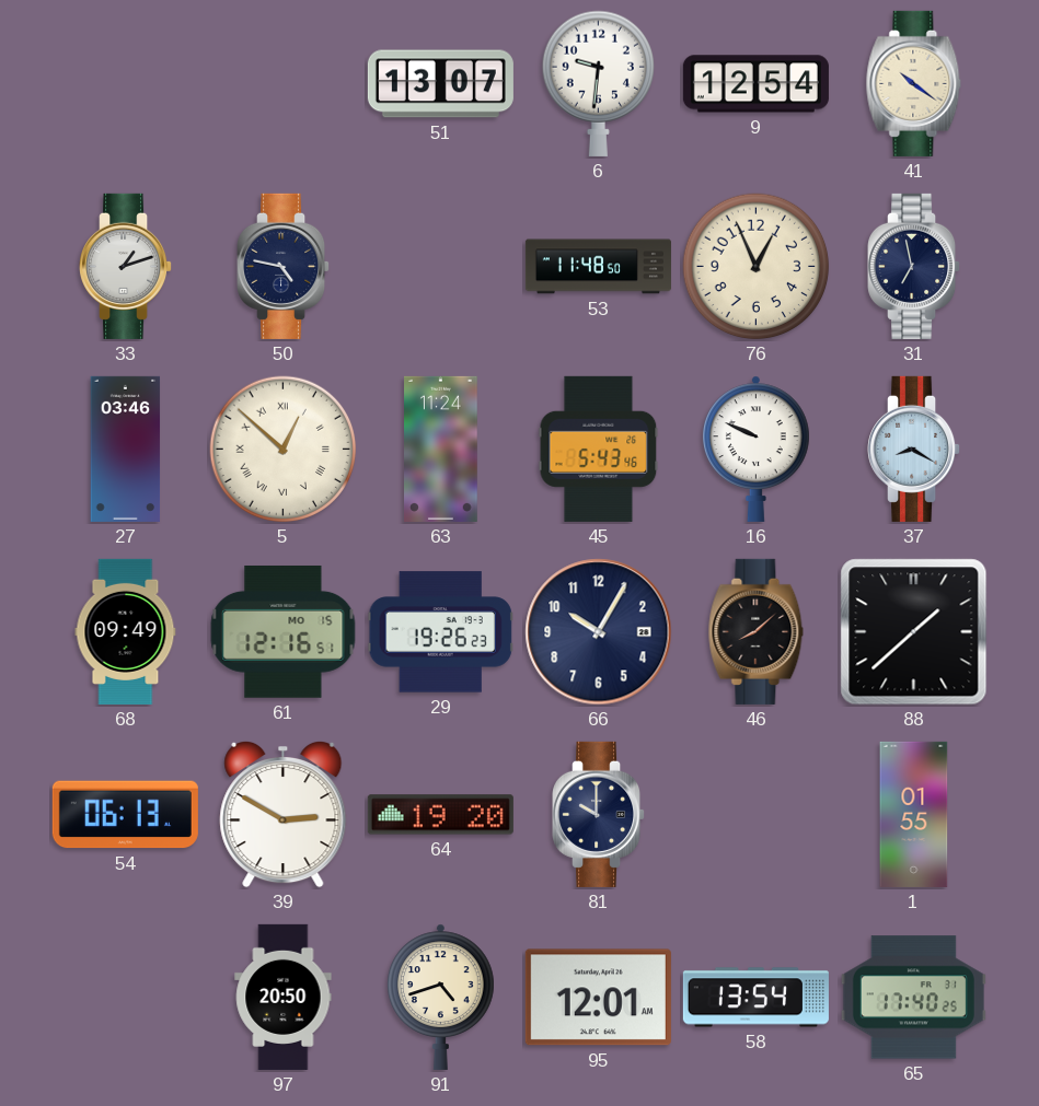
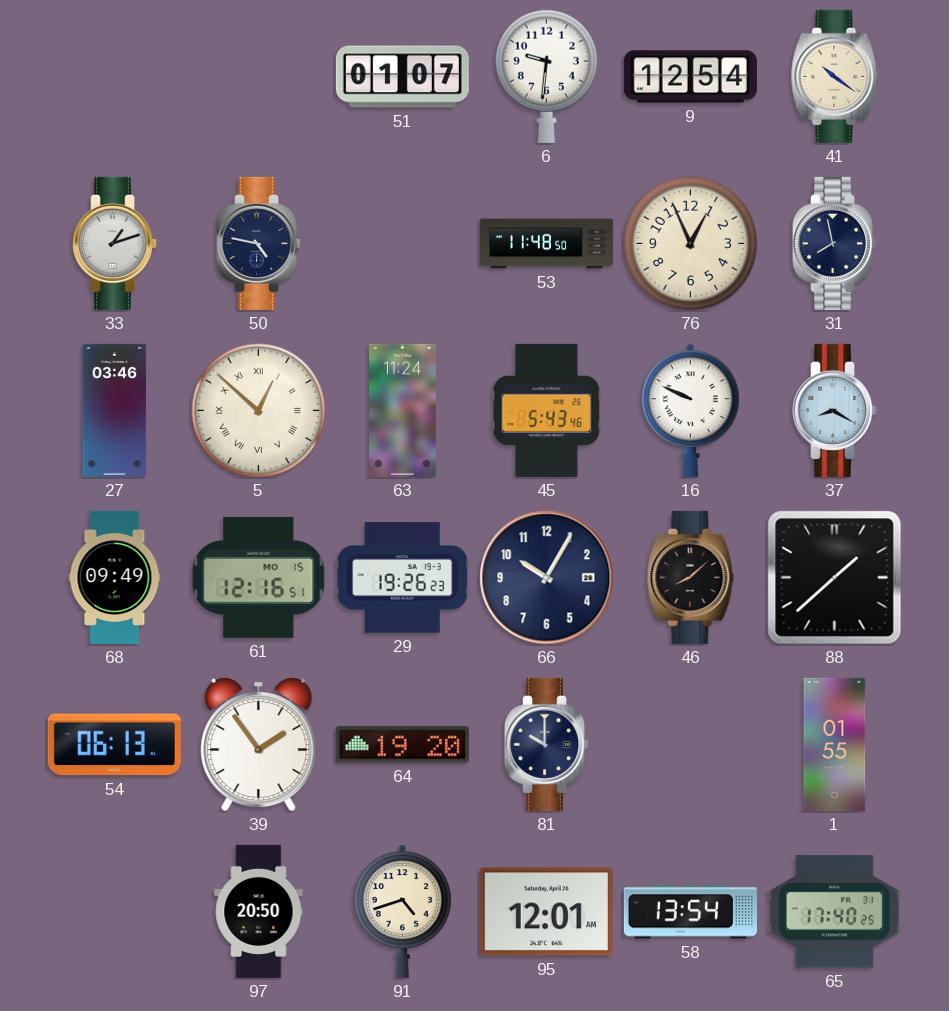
51: 13:07 -> 01:07 (402, 77)
31: 6:58 -> 7:58 (835, 243)
39: 2:50 -> 1:54 (259, 744)
